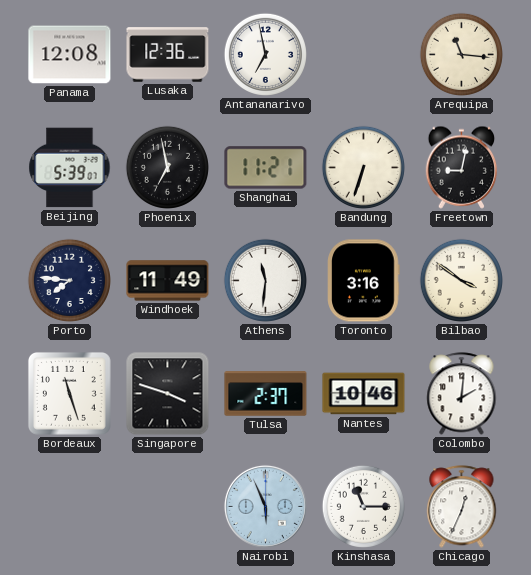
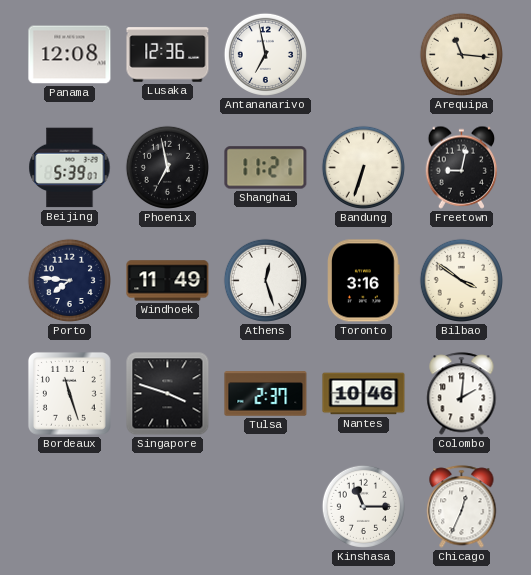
Athens: 11:31 -> 12:27 (265, 280)
Nairobi: 5:56 -> none (265, 506)
